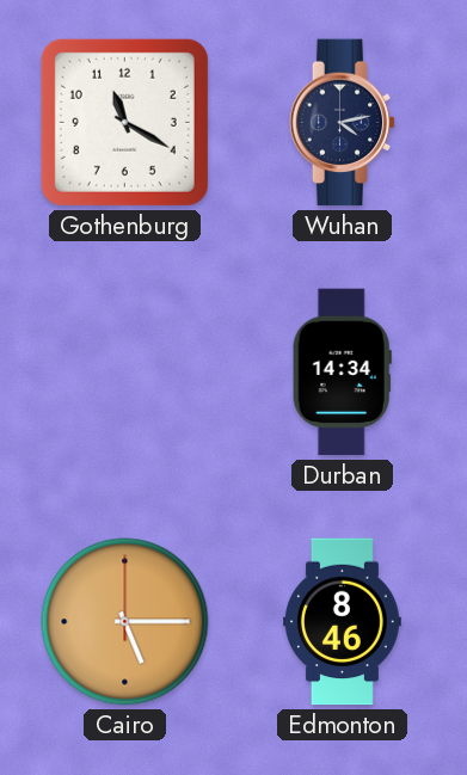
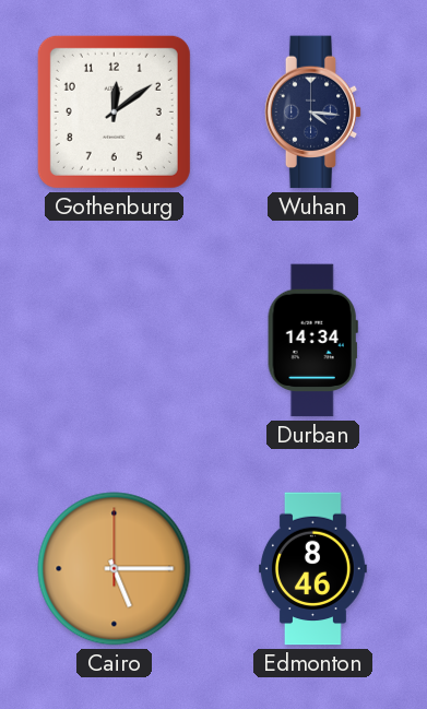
Gothenburg: 11:20 -> 12:09 (114, 111)
Wuhan: 4:13 -> 4:16 (313, 113)
